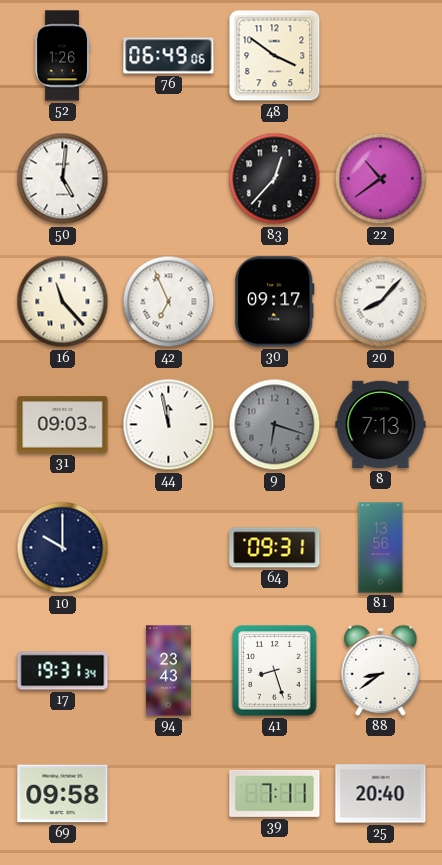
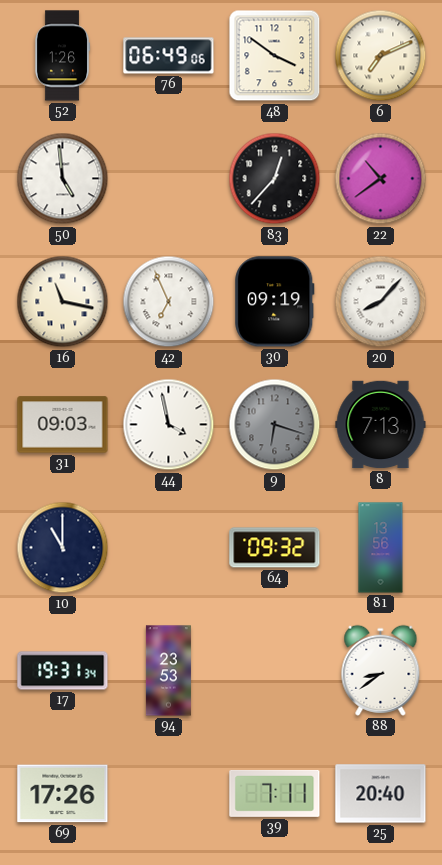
6: none -> 7:11 (381, 56)
50: 5:01 -> 4:59 (63, 179)
16: 11:23 -> 11:17 (63, 302)
30: 09:17 -> 09:19 (275, 302)
44: 11:58 -> 3:58 (169, 425)
10: 10:00 -> 11:00 (63, 548)
64: 09:31 -> 09:32 (275, 548)
94: 23:43 -> 23:53 (168, 671)
41: 8:27 -> none (275, 671)
69: 09:58 -> 17:26 (63, 794)
